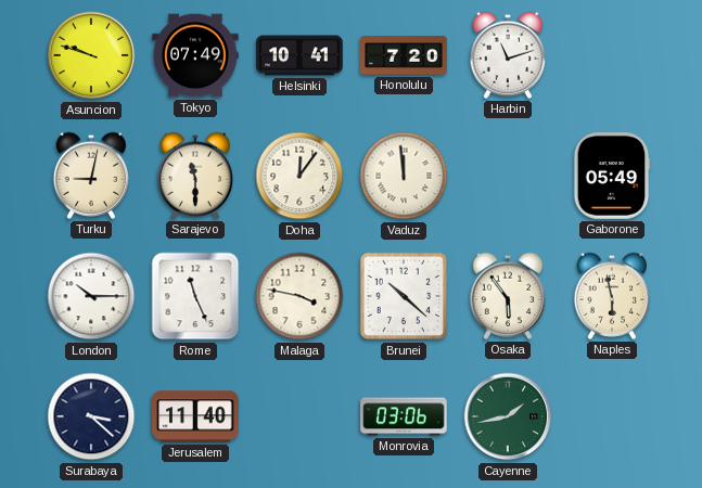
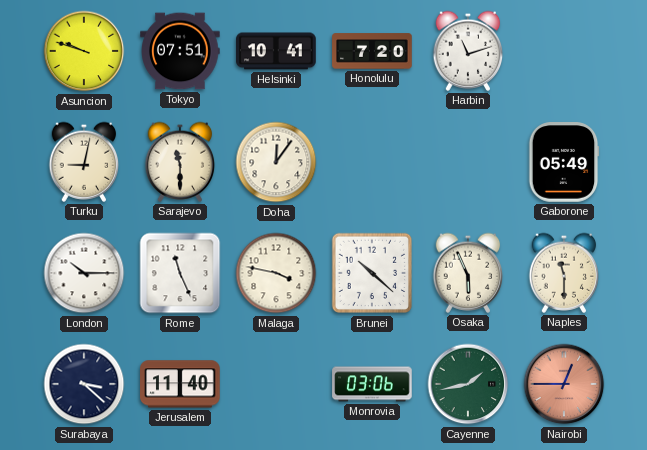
Tokyo: 07:49 -> 07:51 (180, 51)
Vaduz: 11:59 -> none (404, 176)
Osaka: 5:54 -> 5:56 (468, 273)
Naples: 5:58 -> 11:30 (564, 273)
Nairobi: none -> 12:45 (564, 384)
